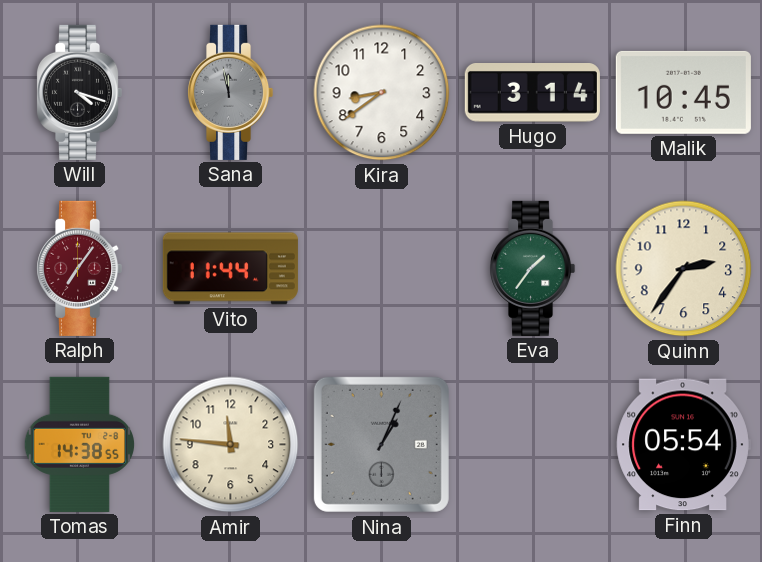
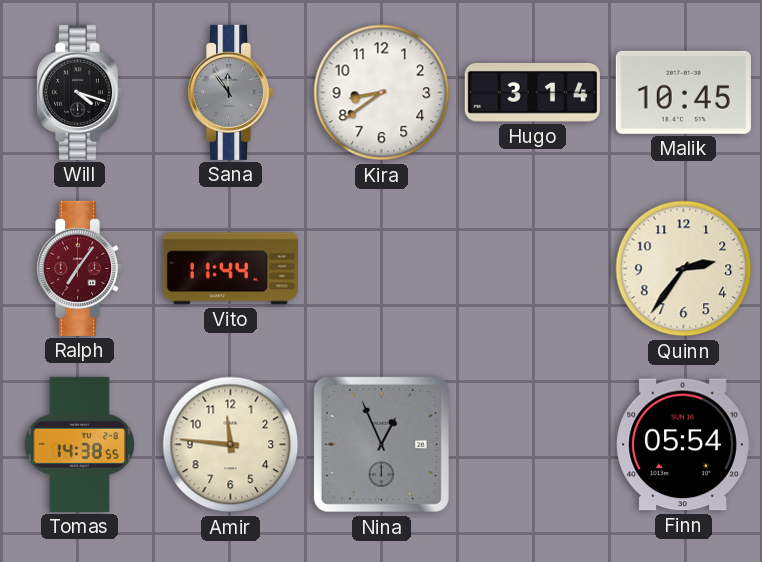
Sana: 11:58 -> 11:54 (231, 92)
Eva: 1:36 -> none (533, 268)
Nina: 1:04 -> 12:56 (381, 444)
